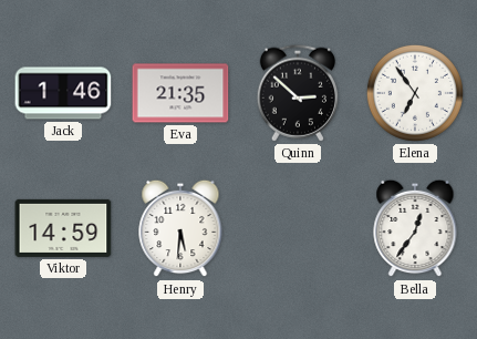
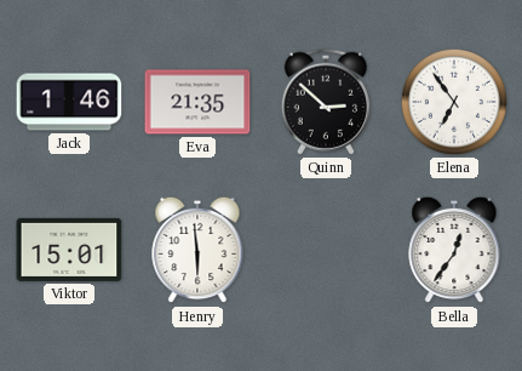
Viktor: 14:59 -> 15:01 (69, 250)
Henry: 5:31 -> 5:59 (197, 250)
